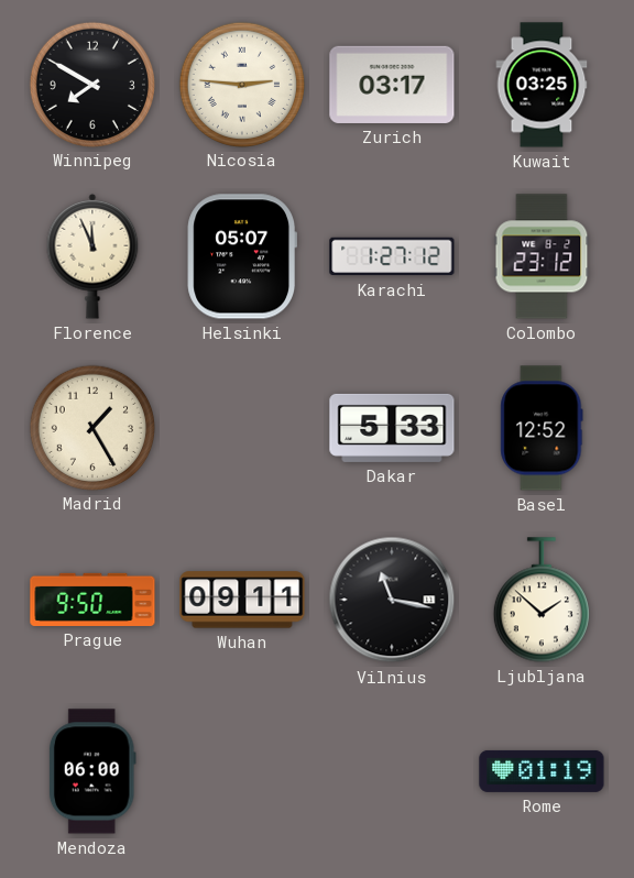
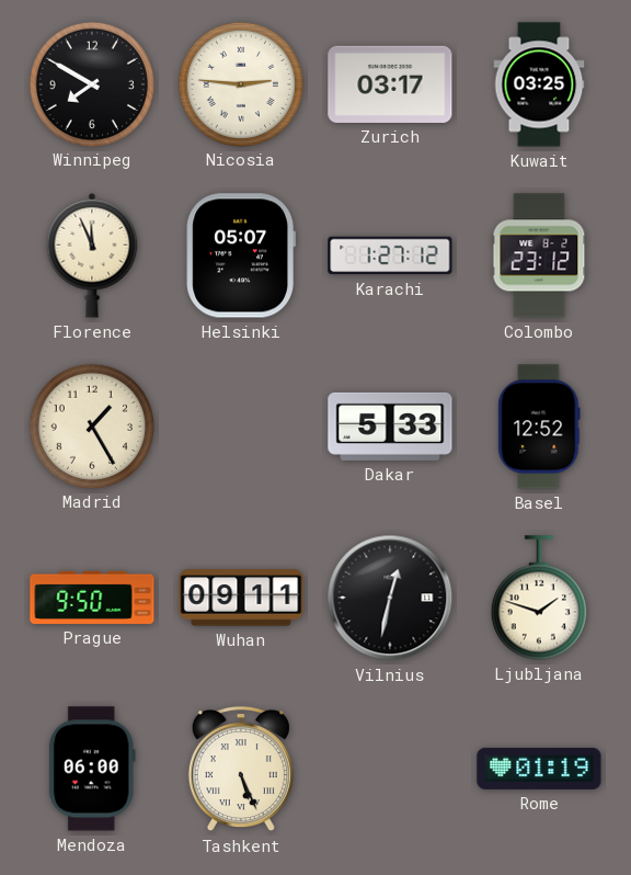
Vilnius: 11:17 -> 12:32 (390, 598)
Ljubljana: 1:52 -> 1:48 (539, 598)
Tashkent: none -> 5:26 (241, 769)
